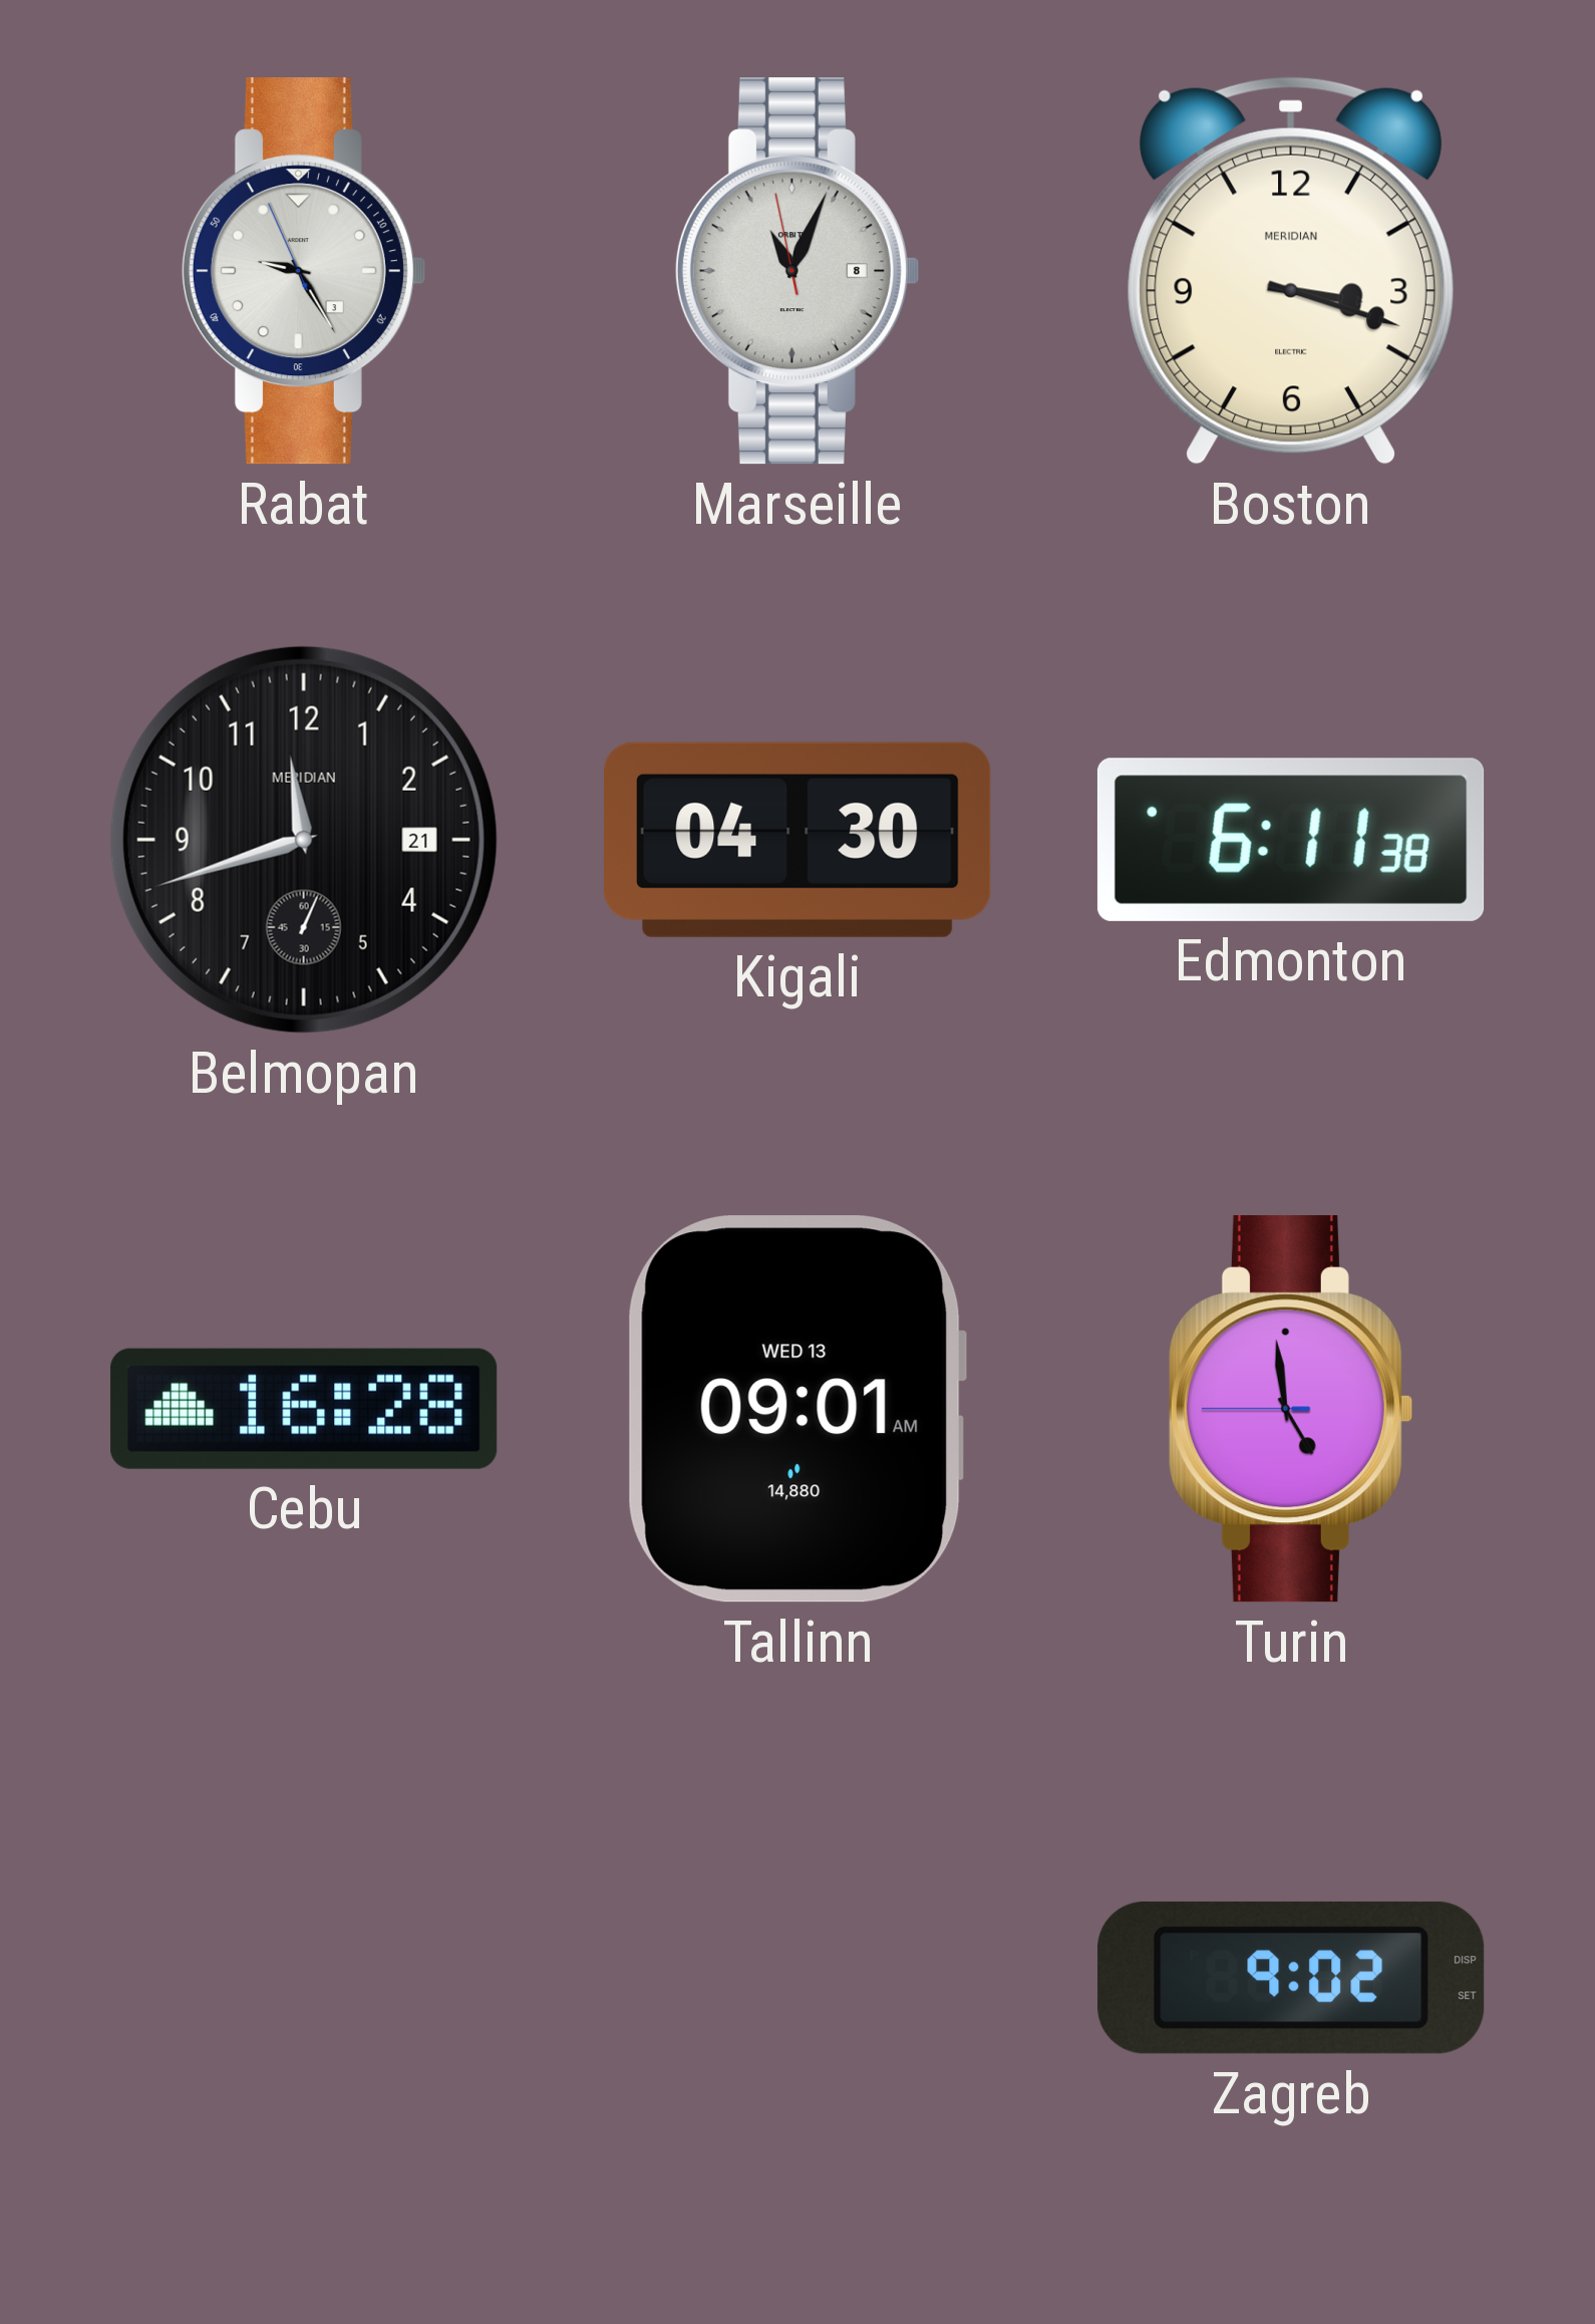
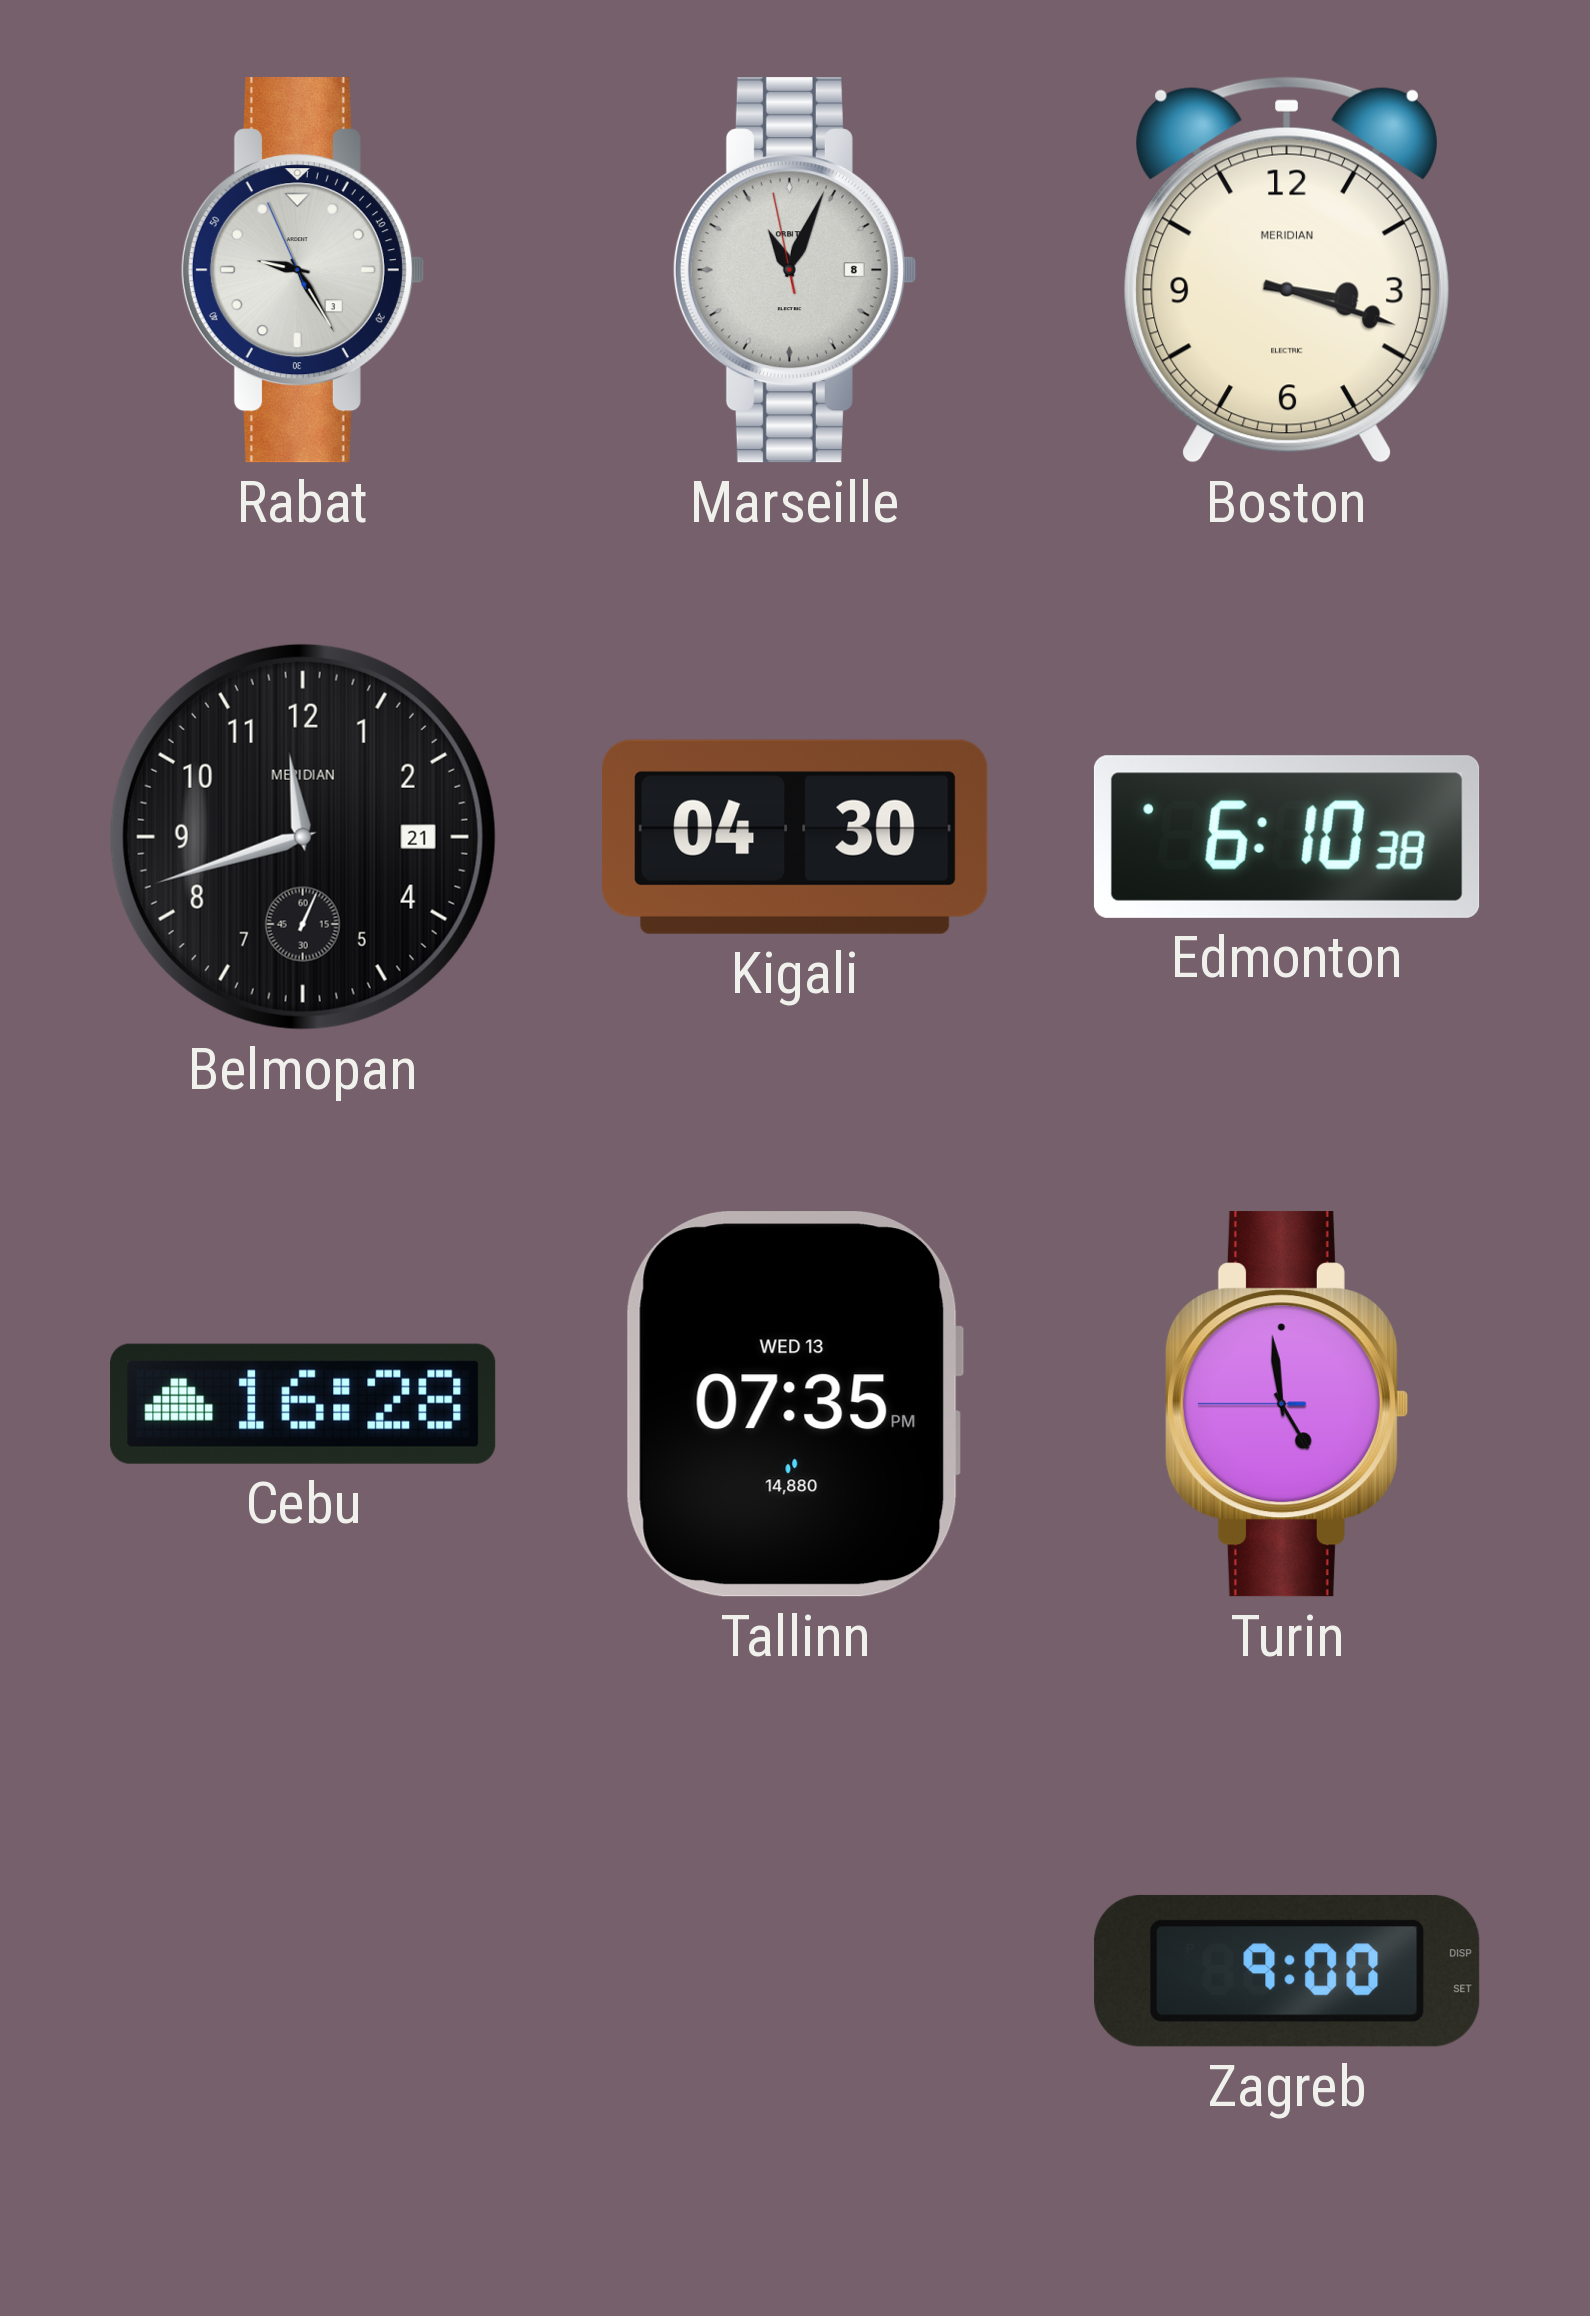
Edmonton: 6:11 -> 6:10 (1287, 837)
Tallinn: 09:01 -> 07:35 (795, 1404)
Zagreb: 9:02 -> 9:00 (1287, 1971)
